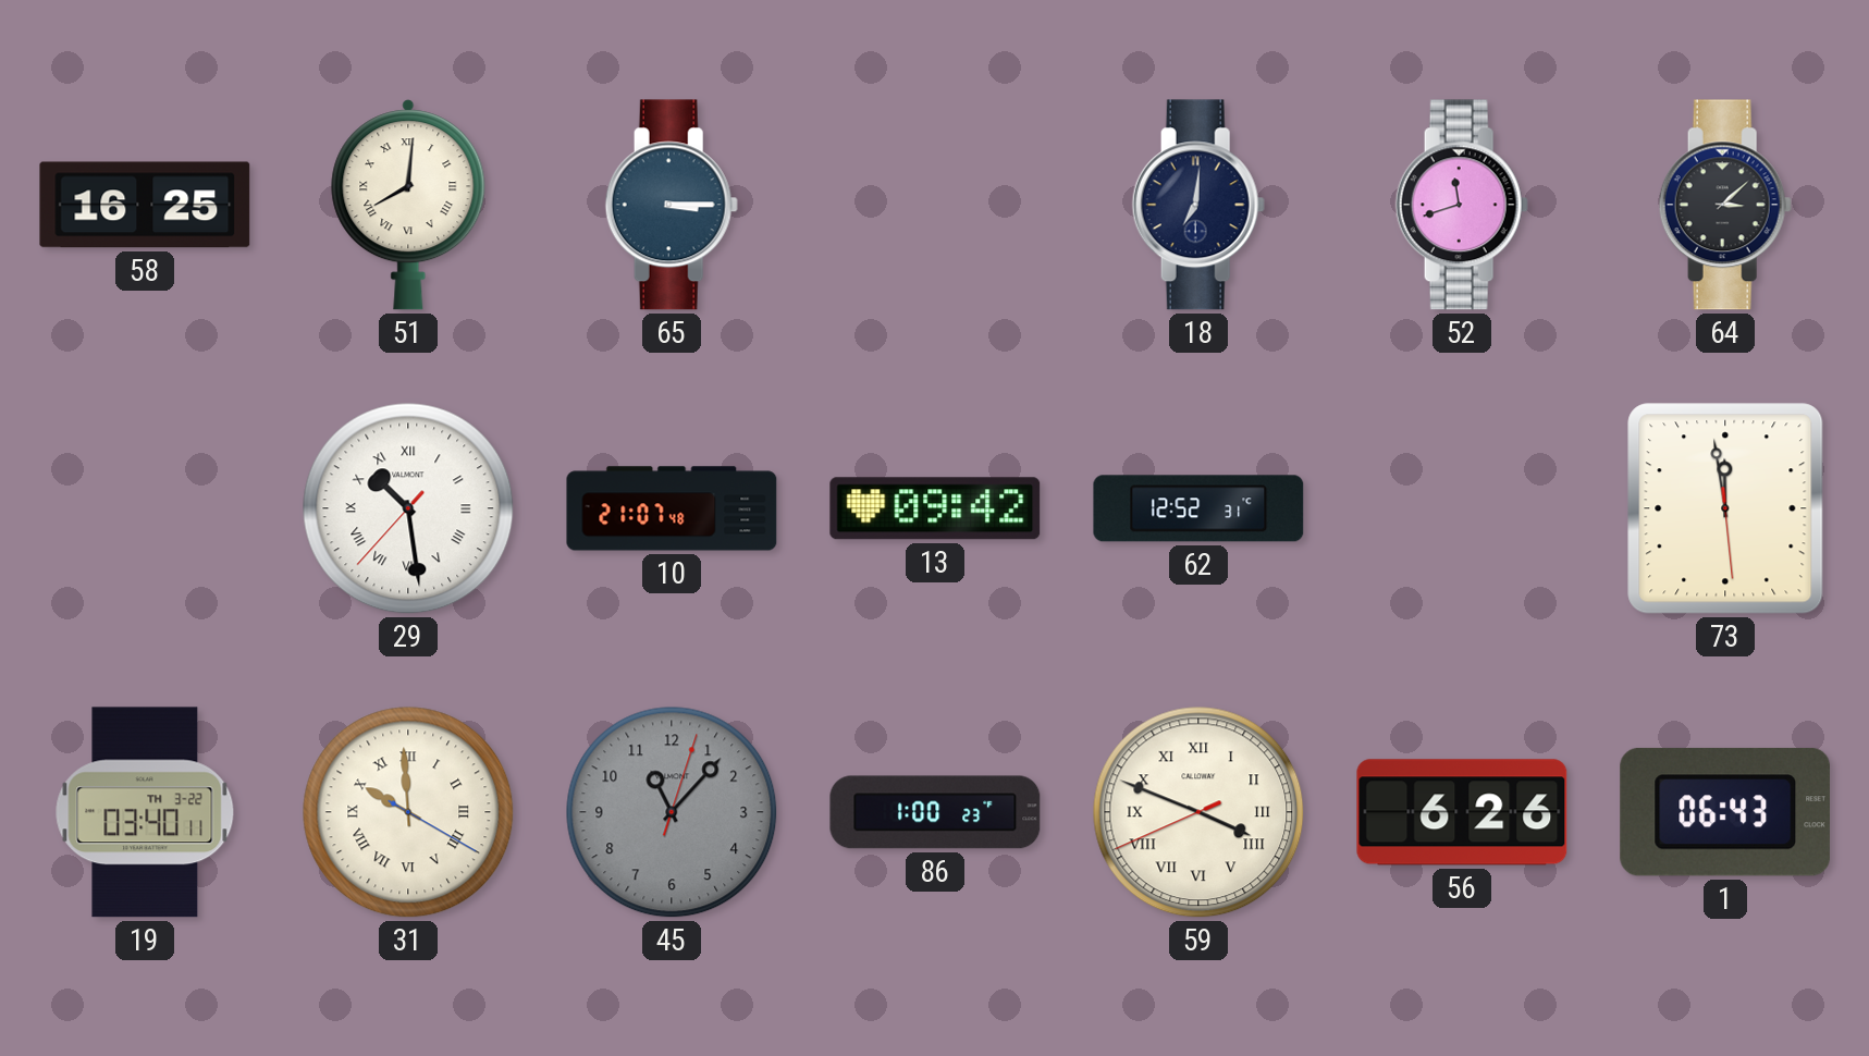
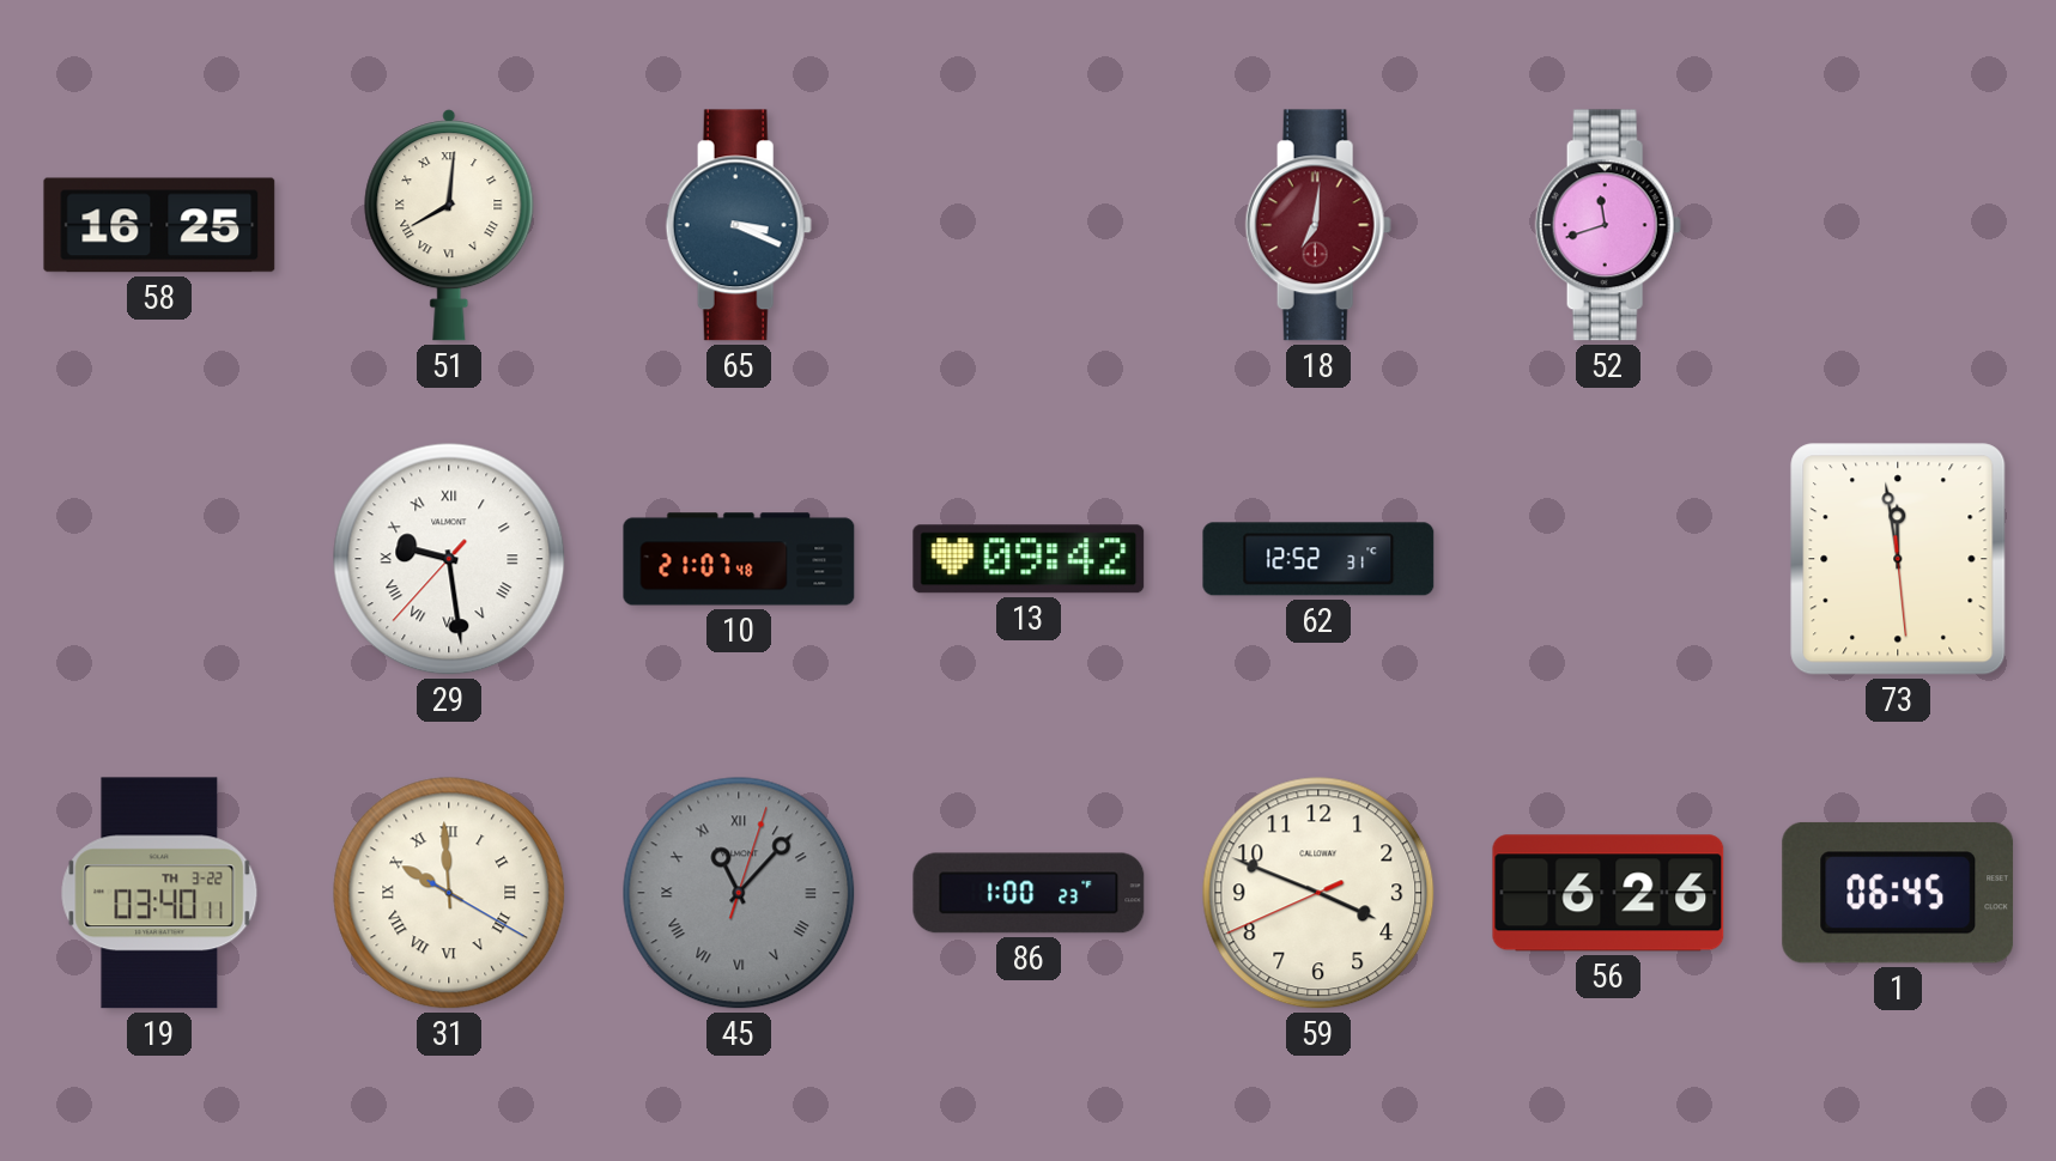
65: 3:15 -> 3:19 (739, 225)
18 dial: navy -> burgundy (1318, 225)
64: 3:08 -> none (1725, 205)
29: 10:28 -> 9:28 (449, 559)
45 numerals: Arabic -> Roman (739, 893)
59 numerals: Roman -> Arabic (1318, 893)
1: 06:43 -> 06:45 (1898, 893)
